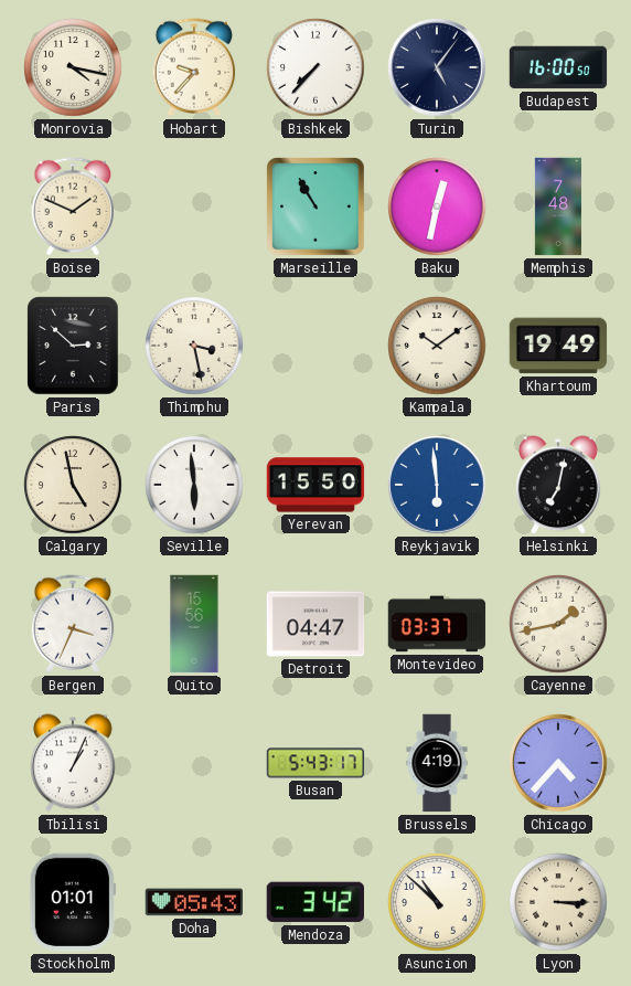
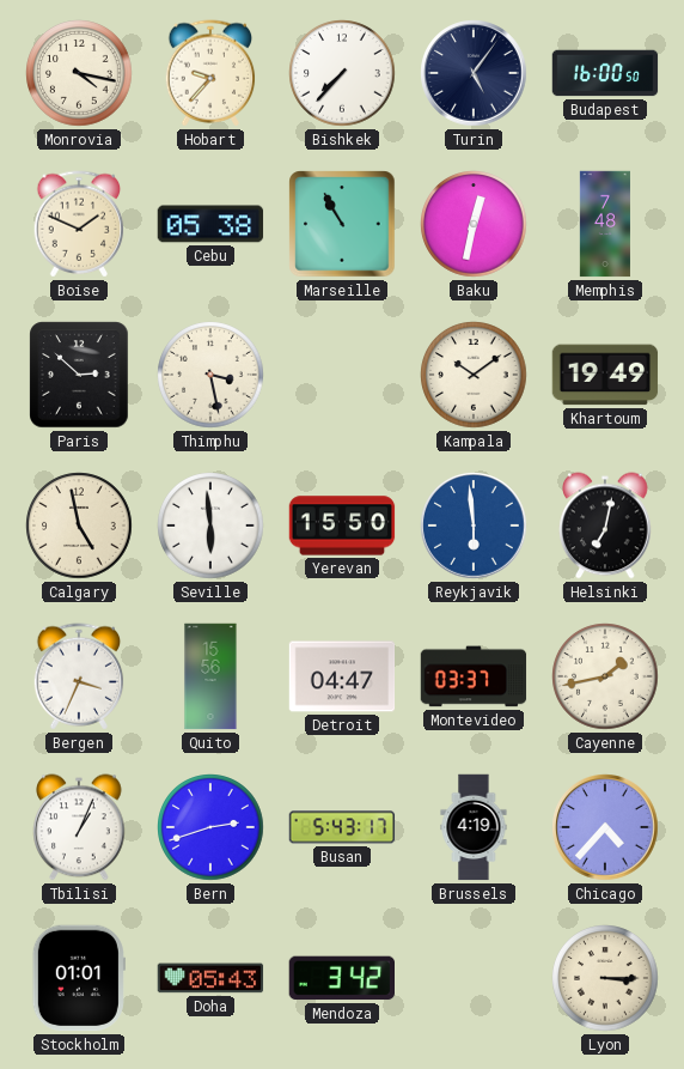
Cebu: none -> 05:38 (210, 224)
Bern: none -> 2:42 (210, 827)
Asuncion: 10:52 -> none (437, 902)
